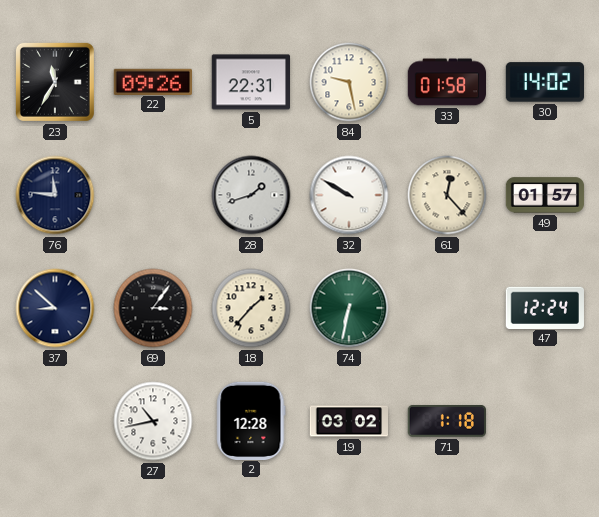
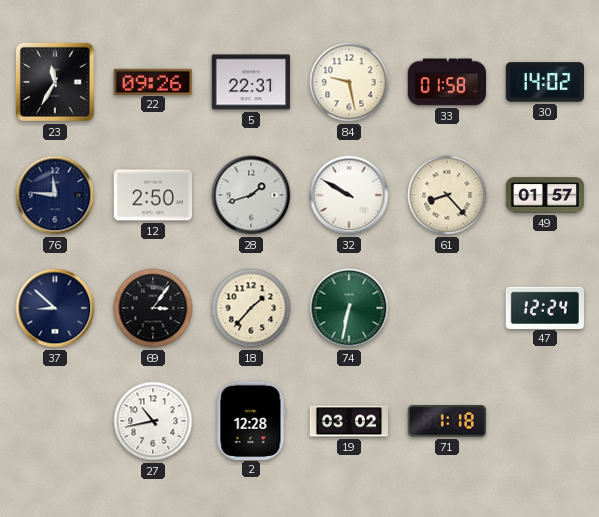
12: none -> 2:50 (152, 195)
61: 12:23 -> 8:23 (447, 195)
